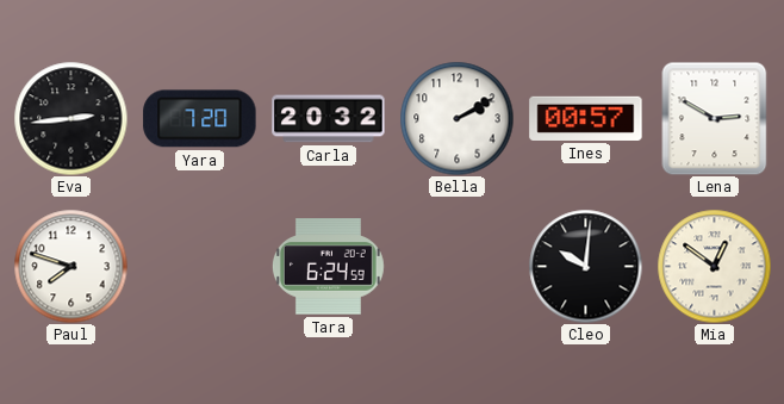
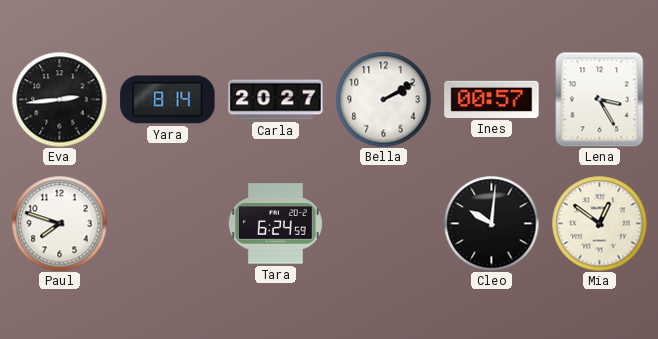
Yara: 7:20 -> 8:14 (168, 100)
Carla: 20:32 -> 20:27 (276, 100)
Lena: 2:50 -> 3:25 (600, 99)
